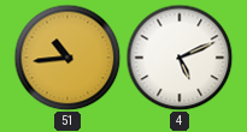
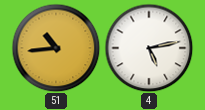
4: 5:11 -> 5:13 (149, 48)
